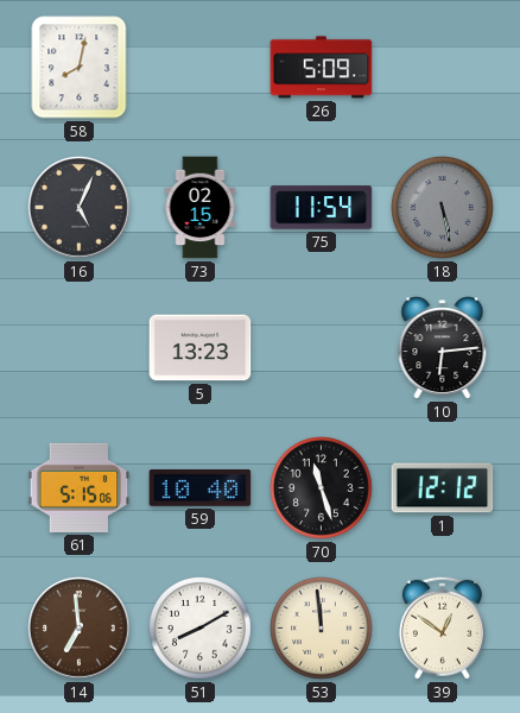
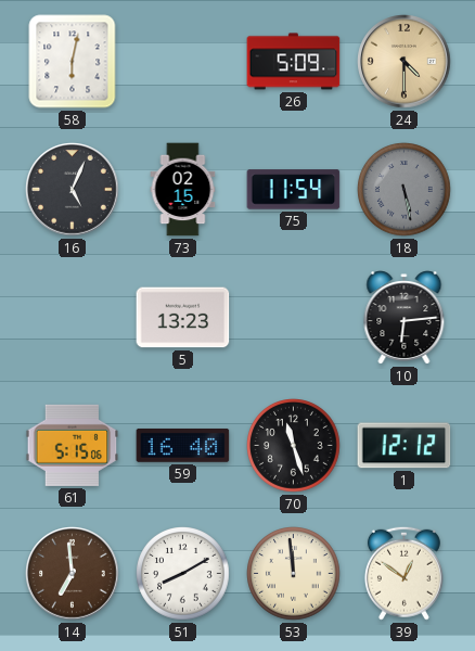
58: 8:02 -> 6:02 (73, 62)
24: none -> 4:30 (405, 62)
59: 10:40 -> 16:40 (183, 446)
